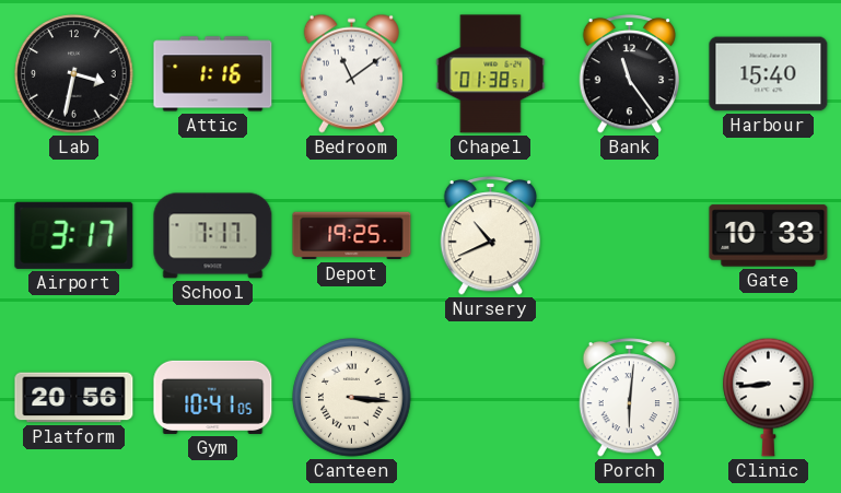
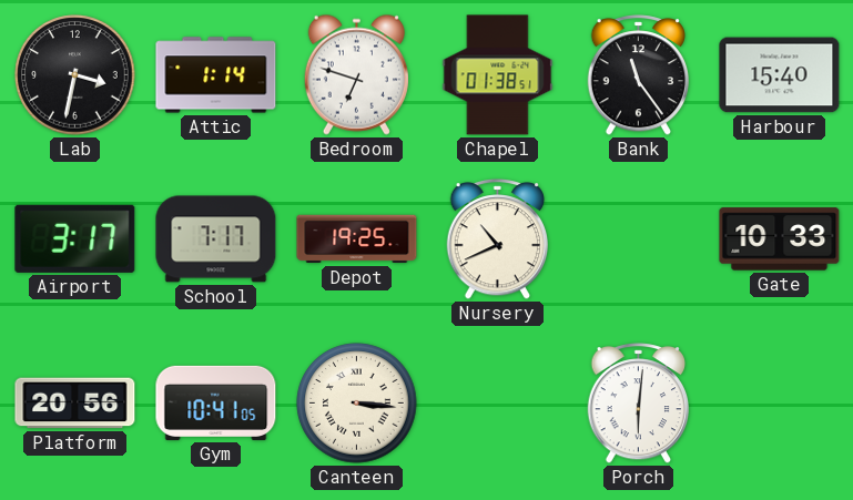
Attic: 1:16 -> 1:14 (216, 75)
Bedroom: 11:09 -> 6:48 (356, 74)
Clinic: 8:44 -> none (769, 397)
